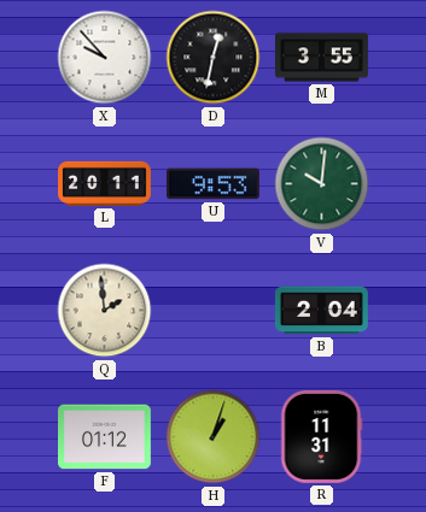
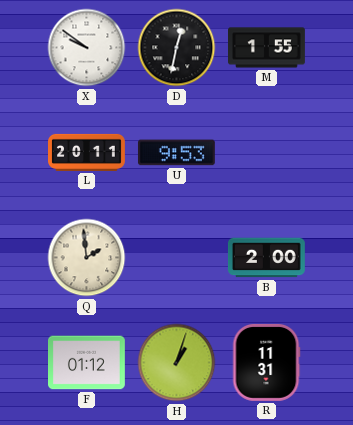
X: 9:53 -> 9:51 (87, 48)
M: 3:55 -> 1:55 (267, 48)
V: 10:01 -> none (322, 184)
B: 2:04 -> 2:00 (266, 258)
